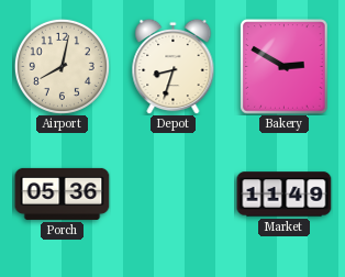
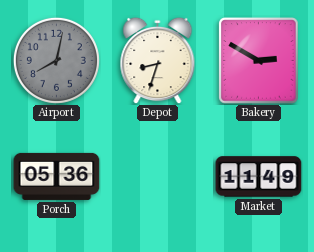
Airport dial: cream -> grey (56, 60)
